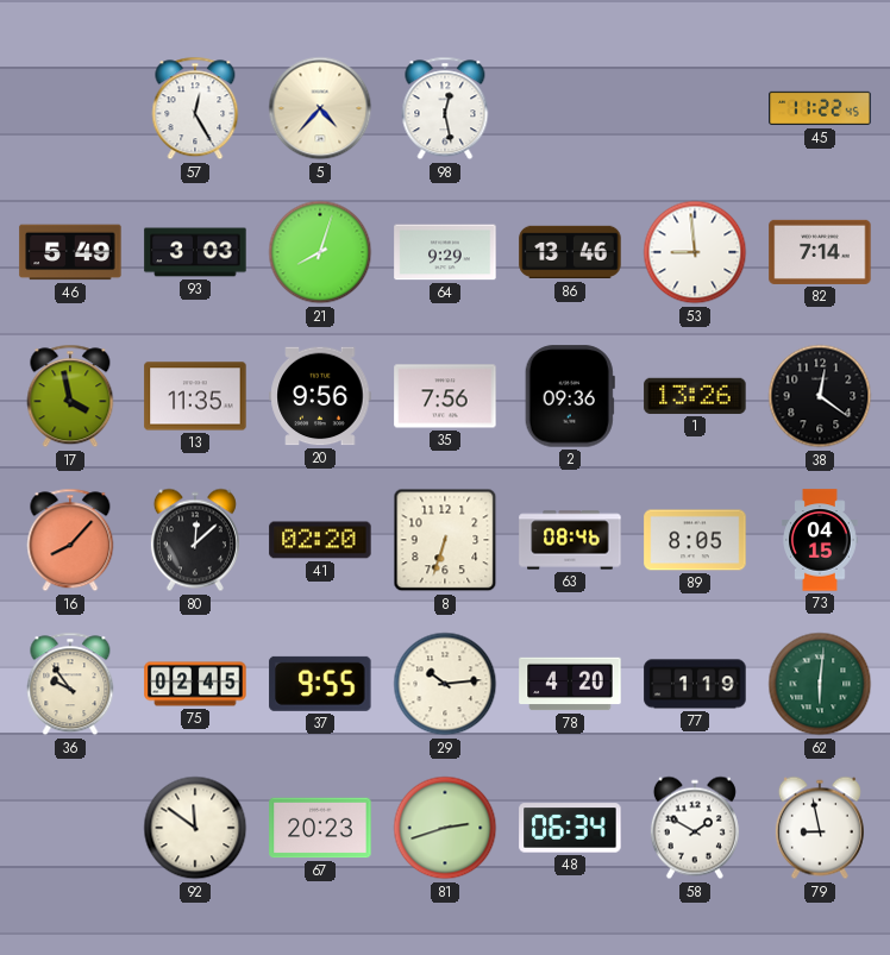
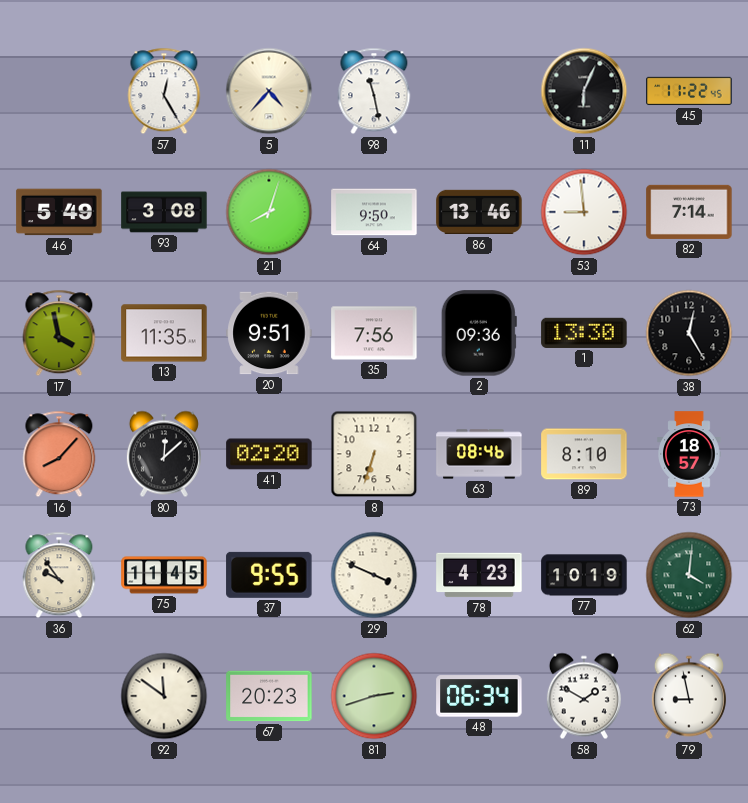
98: 12:28 -> 11:28 (374, 91)
11: none -> 6:04 (584, 91)
93: 3:03 -> 3:08 (164, 212)
64: 9:29 -> 9:50 (374, 212)
20: 9:56 -> 9:51 (269, 333)
1: 13:26 -> 13:30 (584, 333)
38: 12:21 -> 12:25 (689, 333)
89: 8:05 -> 8:10 (584, 454)
73: 04:15 -> 18:57 (689, 454)
75: 02:45 -> 11:45 (164, 575)
29: 10:14 -> 3:49 (374, 575)
78: 4:20 -> 4:23 (479, 575)
77: 1:19 -> 10:19 (584, 575)
62: 6:01 -> 4:01 (689, 575)
